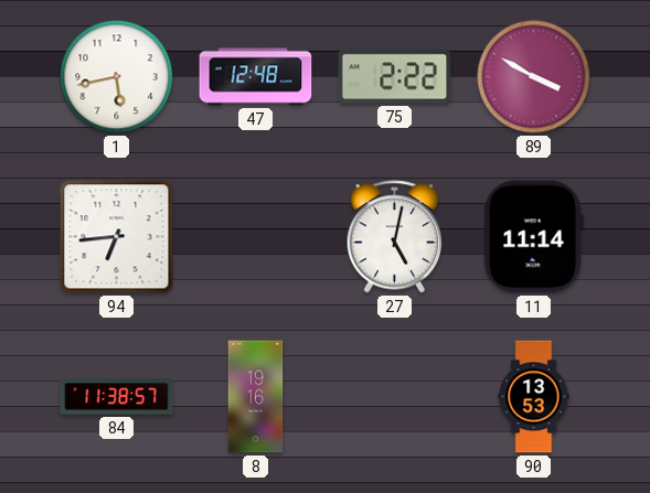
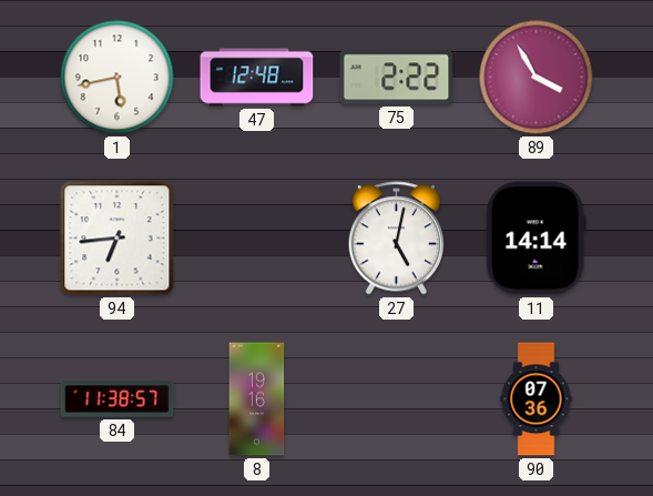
89: 3:50 -> 3:55 (537, 78)
11: 11:14 -> 14:14 (535, 239)
90: 13:53 -> 07:36 (537, 399)
